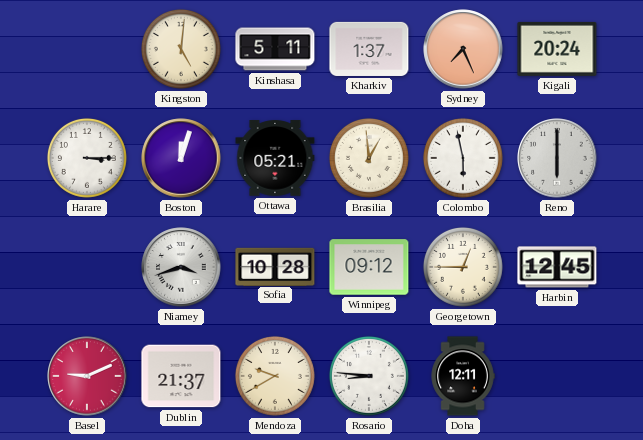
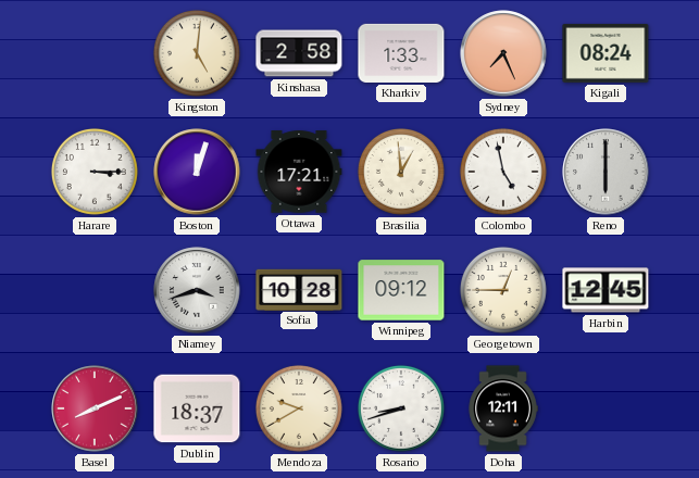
Kinshasa: 5:11 -> 2:58 (299, 53)
Kharkiv: 1:37 -> 1:33 (401, 53)
Kigali: 20:24 -> 08:24 (606, 53)
Ottawa: 05:21 -> 17:21 (299, 172)
Colombo: 5:58 -> 4:58 (503, 172)
Basel: 9:11 -> 8:11 (95, 408)
Dublin: 21:37 -> 18:37 (197, 408)
Rosario: 8:46 -> 8:42 (401, 408)
